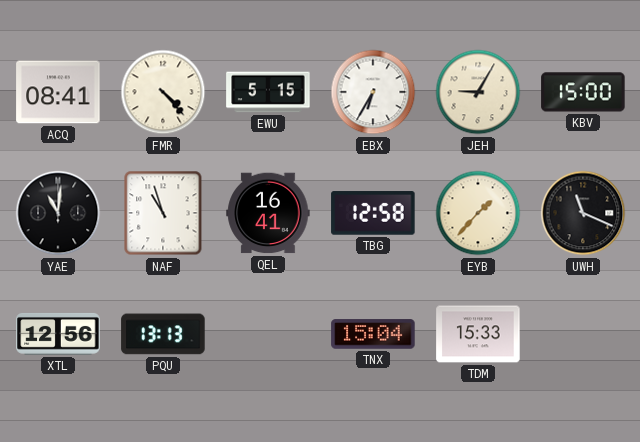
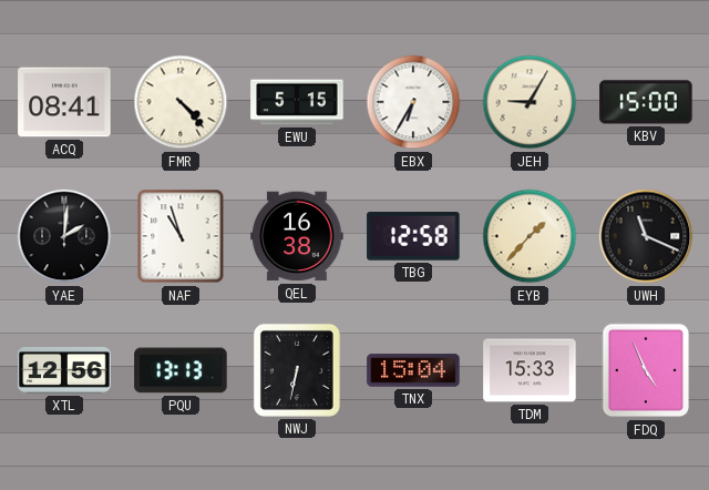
YAE: 11:01 -> 2:01 (64, 236)
QEL: 16:41 -> 16:38 (297, 236)
NWJ: none -> 6:32 (297, 370)
FDQ: none -> 4:56 (646, 370)
